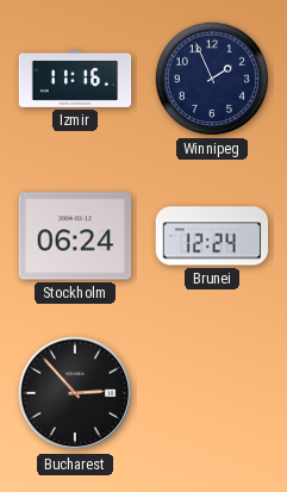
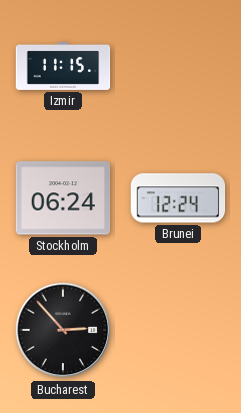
Izmir: 11:16 -> 11:15 (63, 66)
Winnipeg: 1:56 -> none (212, 79)
